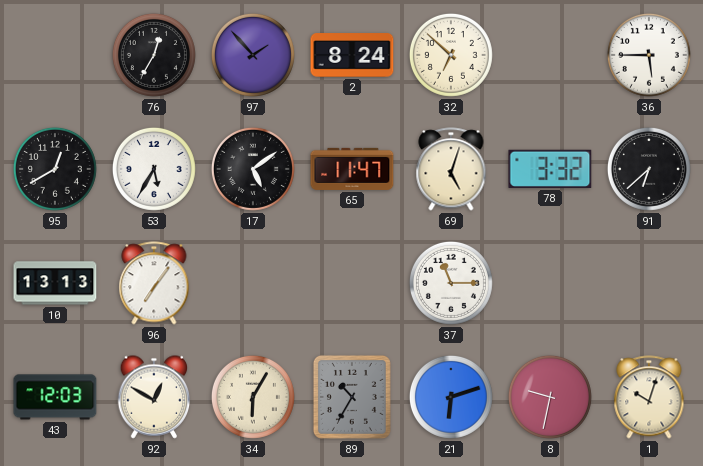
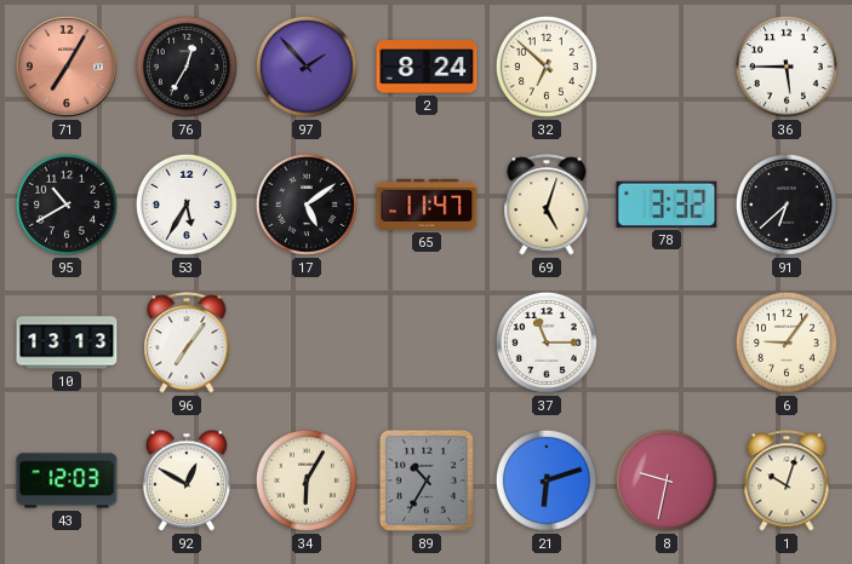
71: none -> 7:05 (68, 68)
95: 12:40 -> 10:40 (67, 205)
6: none -> 9:06 (787, 343)
